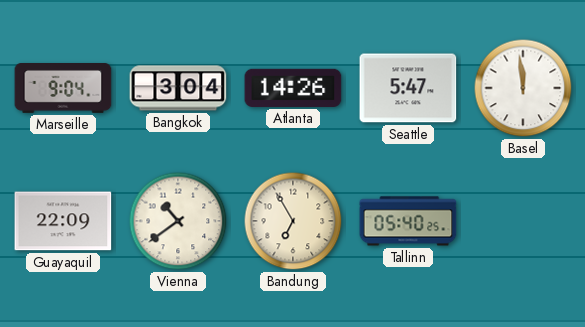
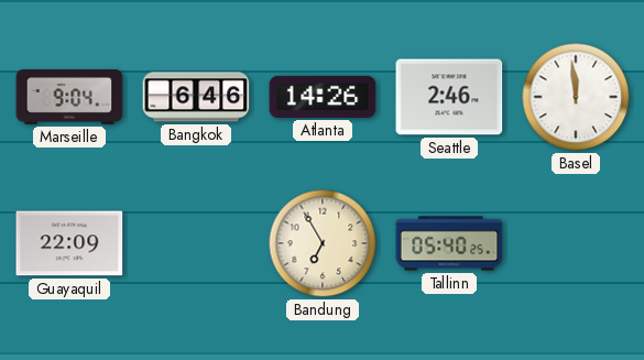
Bangkok: 3:04 -> 6:46 (196, 97)
Seattle: 5:47 -> 2:46 (449, 97)
Vienna: 10:39 -> none (178, 221)
